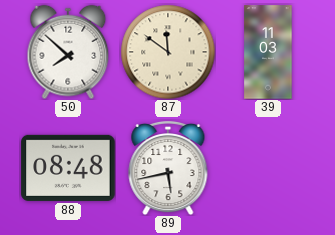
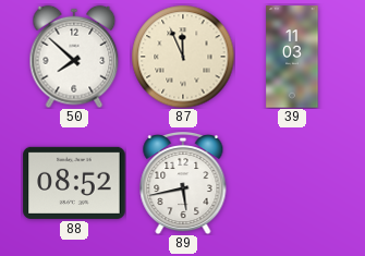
87: 11:51 -> 11:56 (183, 57)
88: 08:48 -> 08:52 (74, 183)
